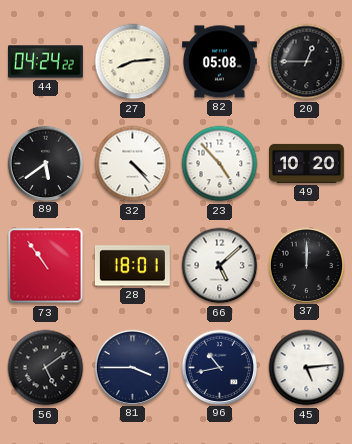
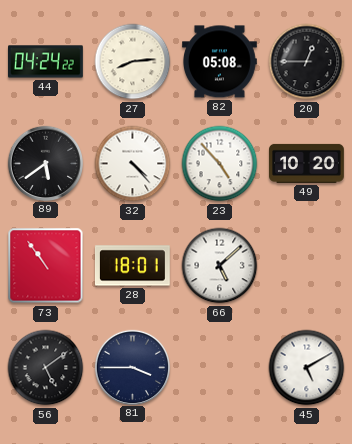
37: 12:00 -> none (306, 265)
96: 10:43 -> none (219, 367)
45: 5:14 -> 5:10 (307, 368)
